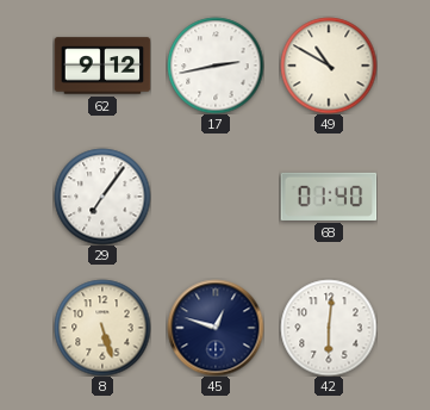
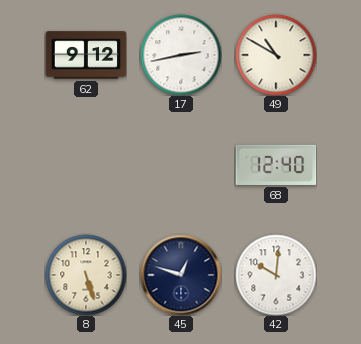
29: 7:06 -> none (102, 197)
68: 01:40 -> 12:40 (276, 165)
42: 6:01 -> 10:01 (276, 275)
